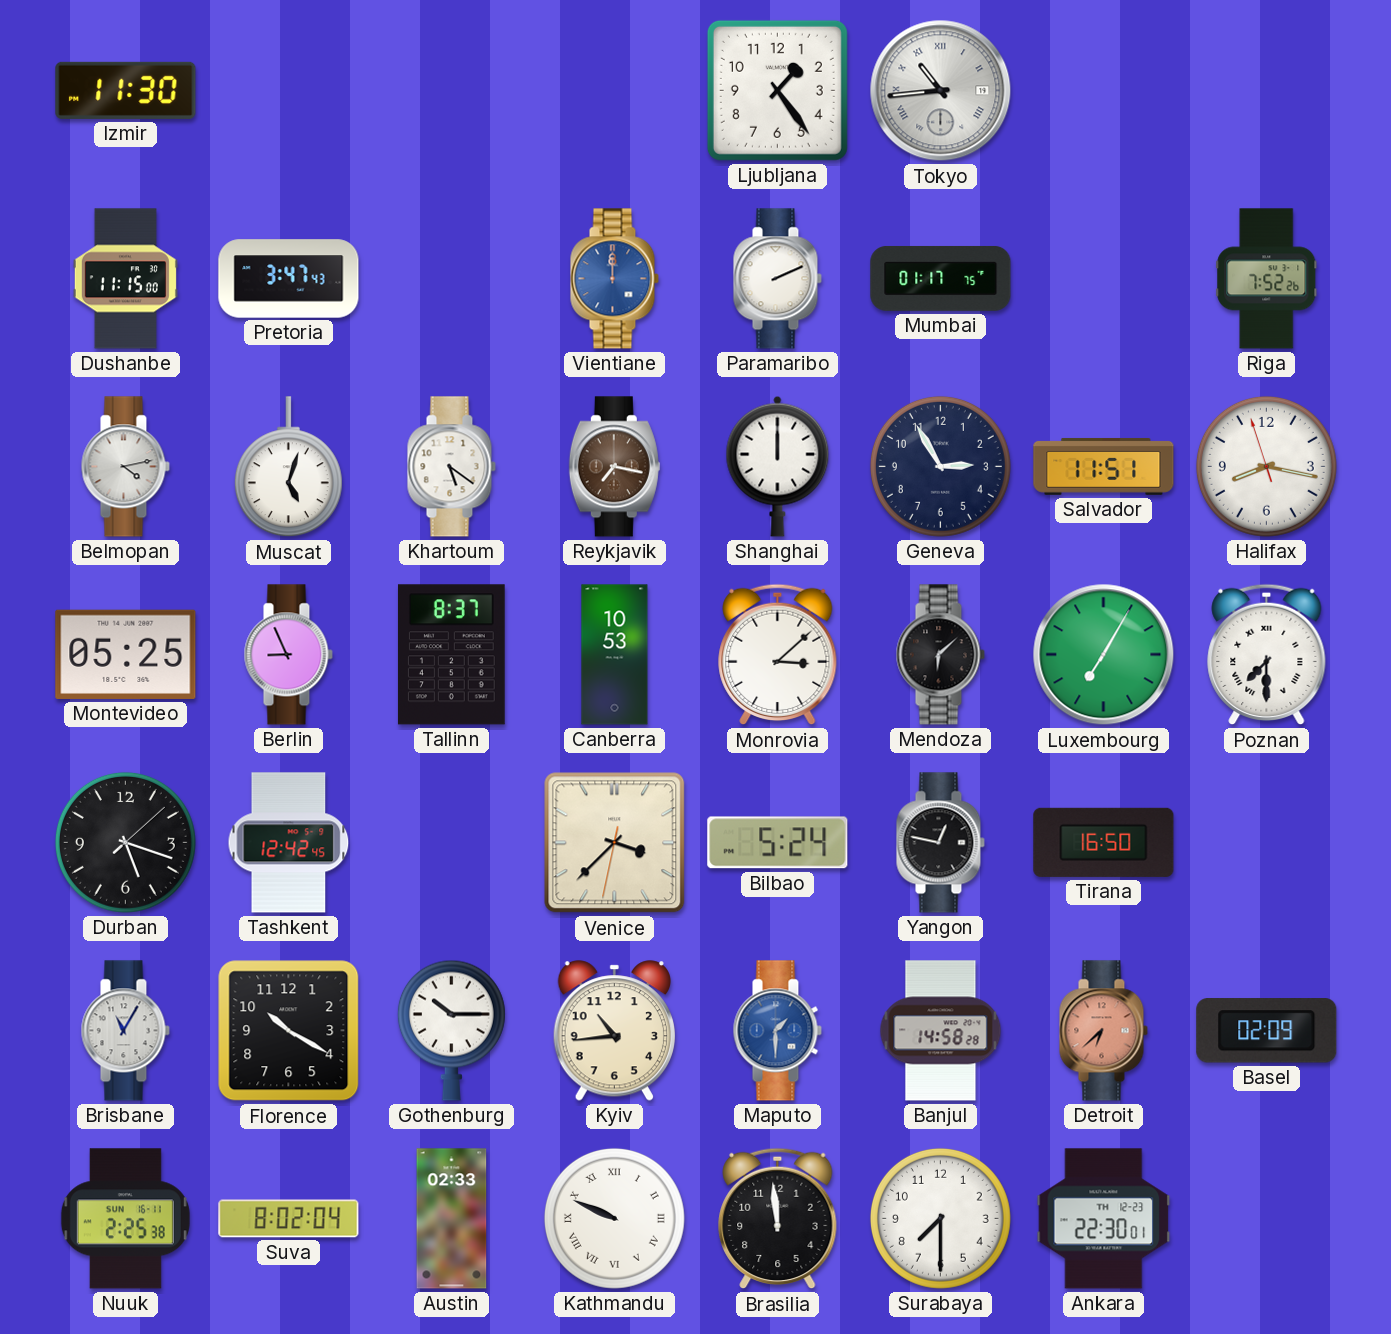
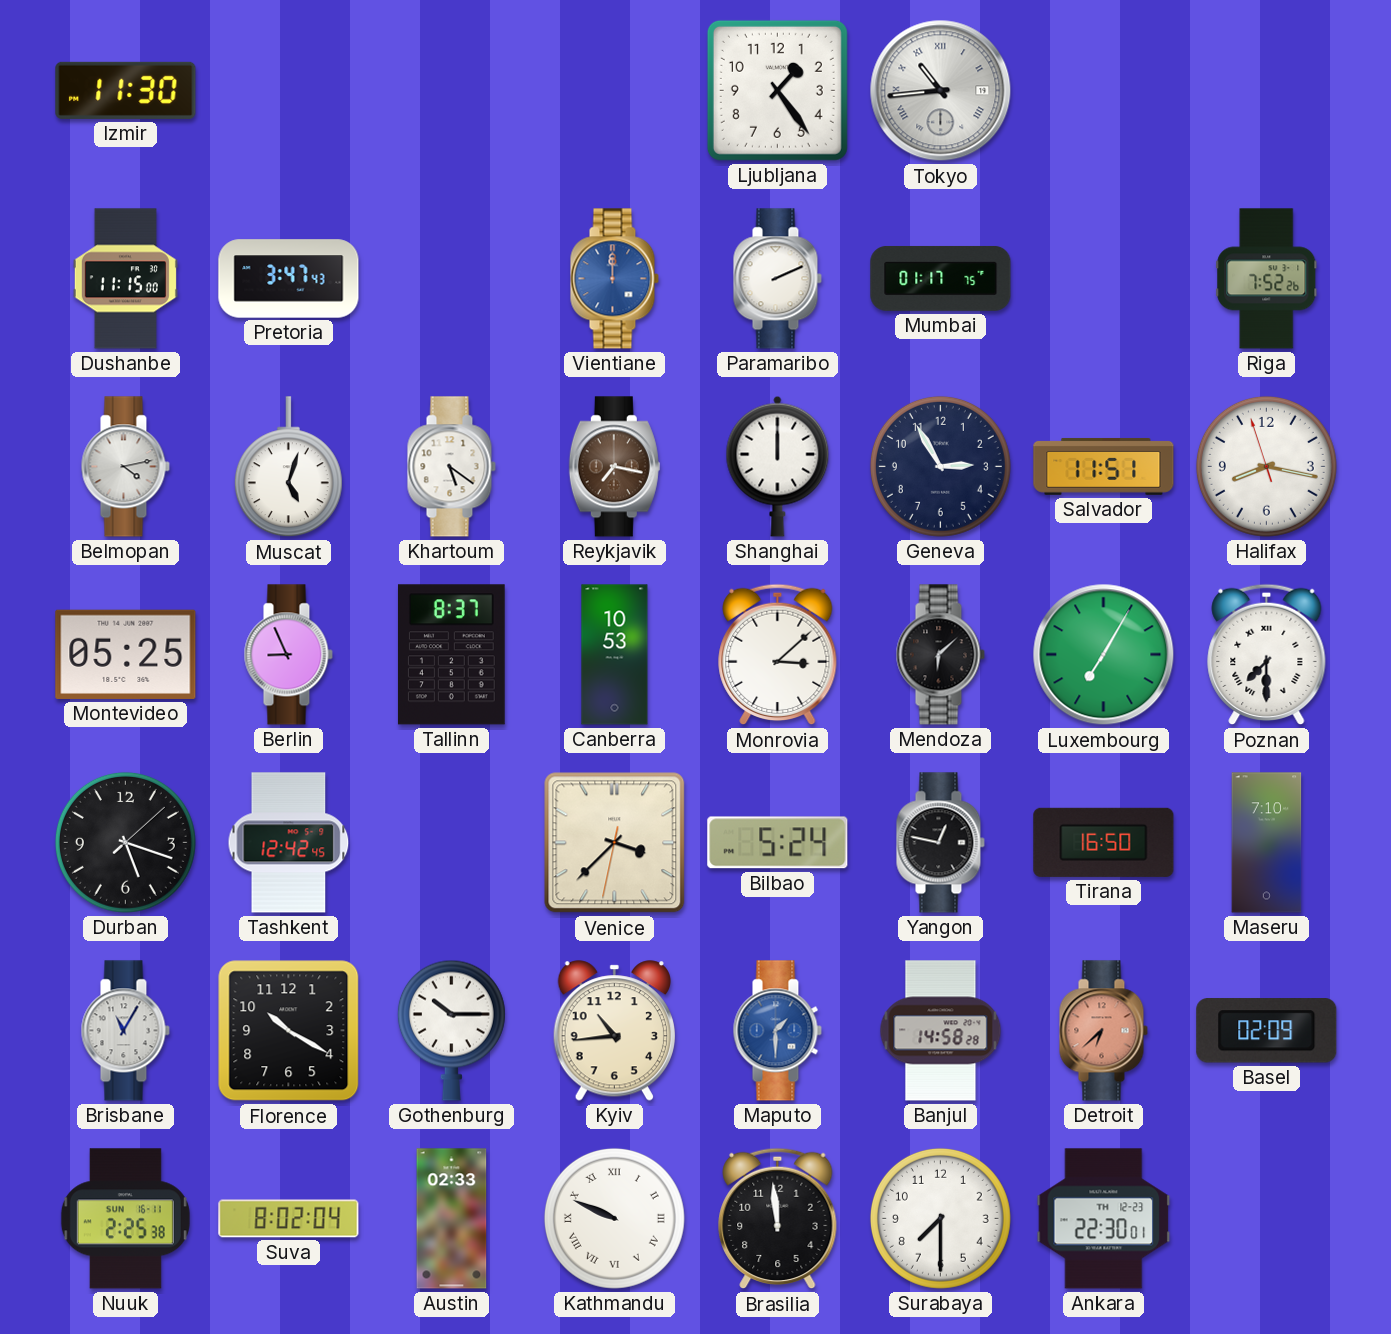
Maseru: none -> 7:10 (1267, 843)
